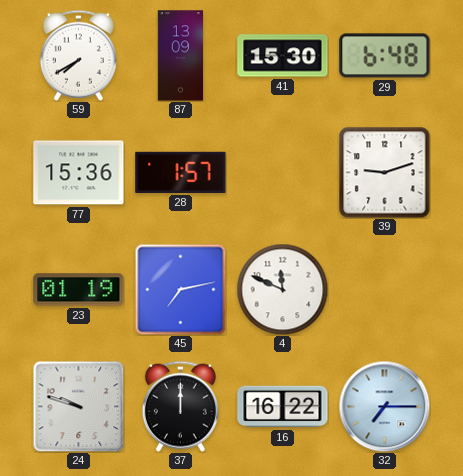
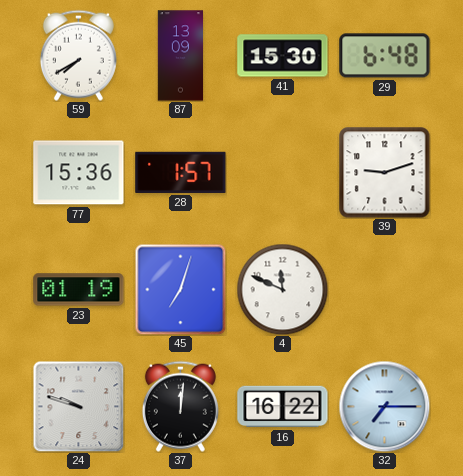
45: 7:13 -> 7:03 (180, 289)
37: 12:00 -> 12:01 (180, 406)
